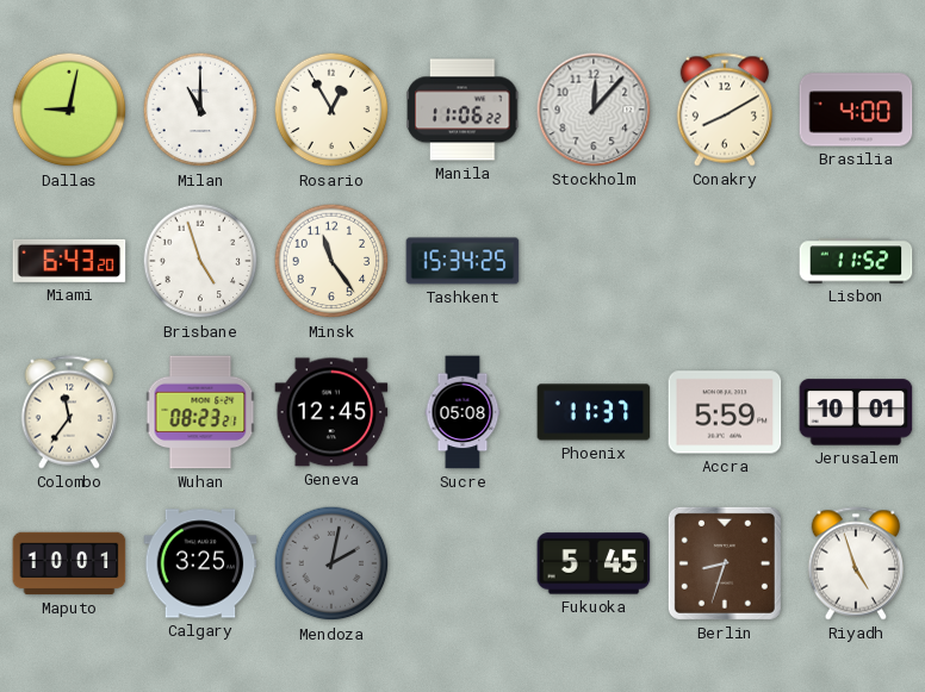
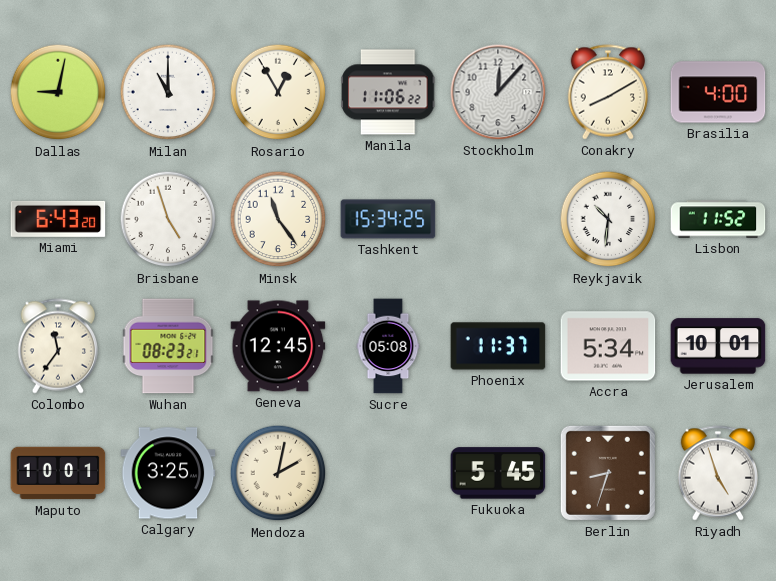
Reykjavik: none -> 10:31 (608, 219)
Accra: 5:59 -> 5:34 (608, 346)
Mendoza dial: grey -> cream (278, 473)
